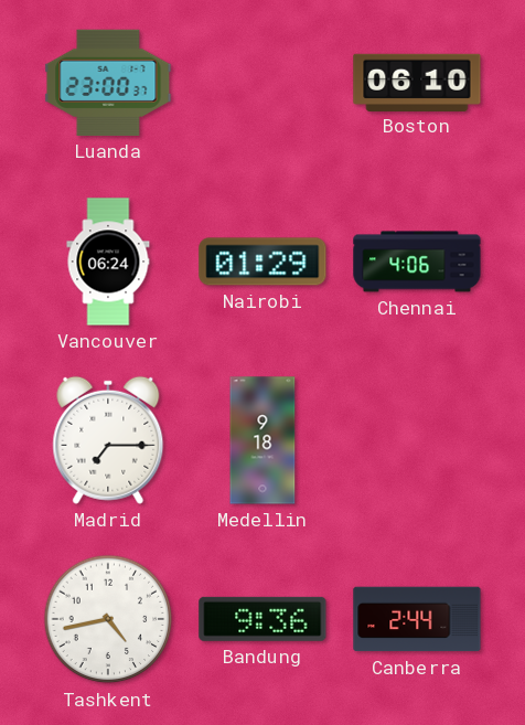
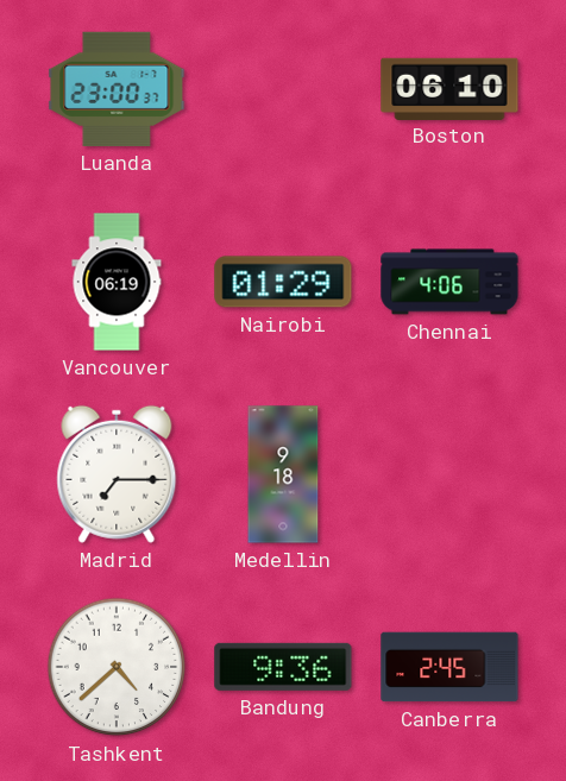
Vancouver: 06:24 -> 06:19 (117, 282)
Tashkent: 4:43 -> 4:38 (117, 667)
Canberra: 2:44 -> 2:45 (449, 667)
